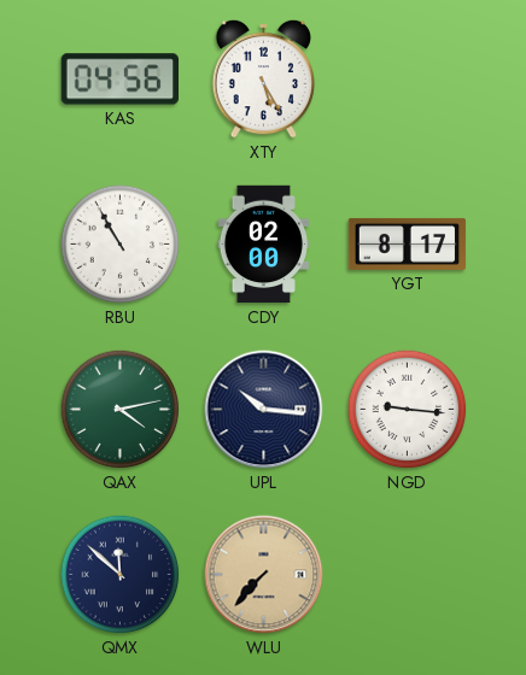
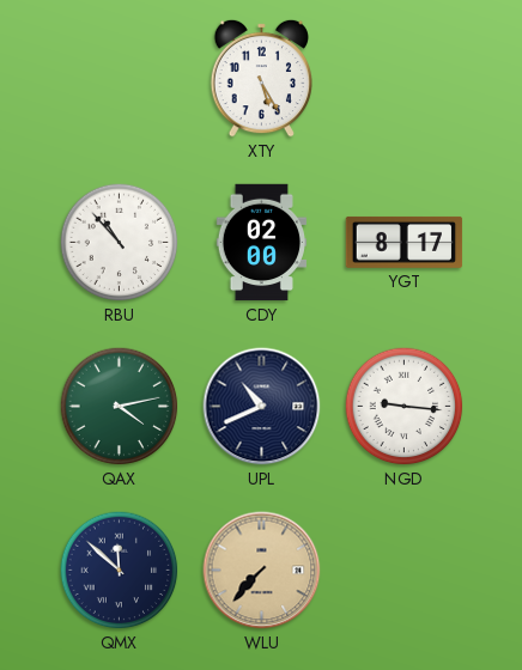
KAS: 04:56 -> none (119, 80)
RBU: 10:55 -> 10:53 (120, 243)
UPL: 10:16 -> 10:41 (262, 407)
